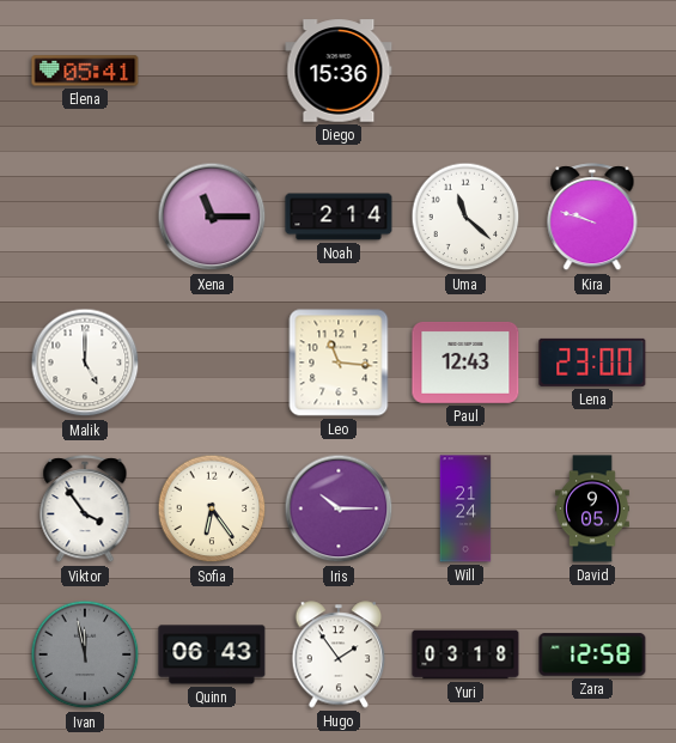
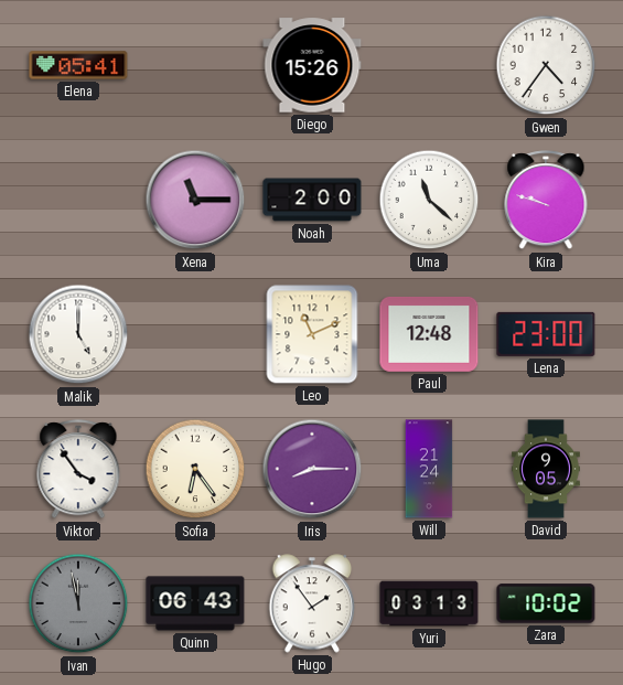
Diego: 15:36 -> 15:26 (312, 65)
Gwen: none -> 4:36 (546, 65)
Noah: 2:14 -> 2:00 (312, 200)
Leo: 11:16 -> 11:11 (312, 334)
Paul: 12:43 -> 12:48 (429, 335)
Iris: 10:15 -> 8:15 (312, 469)
Yuri: 03:18 -> 03:13 (429, 603)
Zara: 12:58 -> 10:02 (546, 603)
